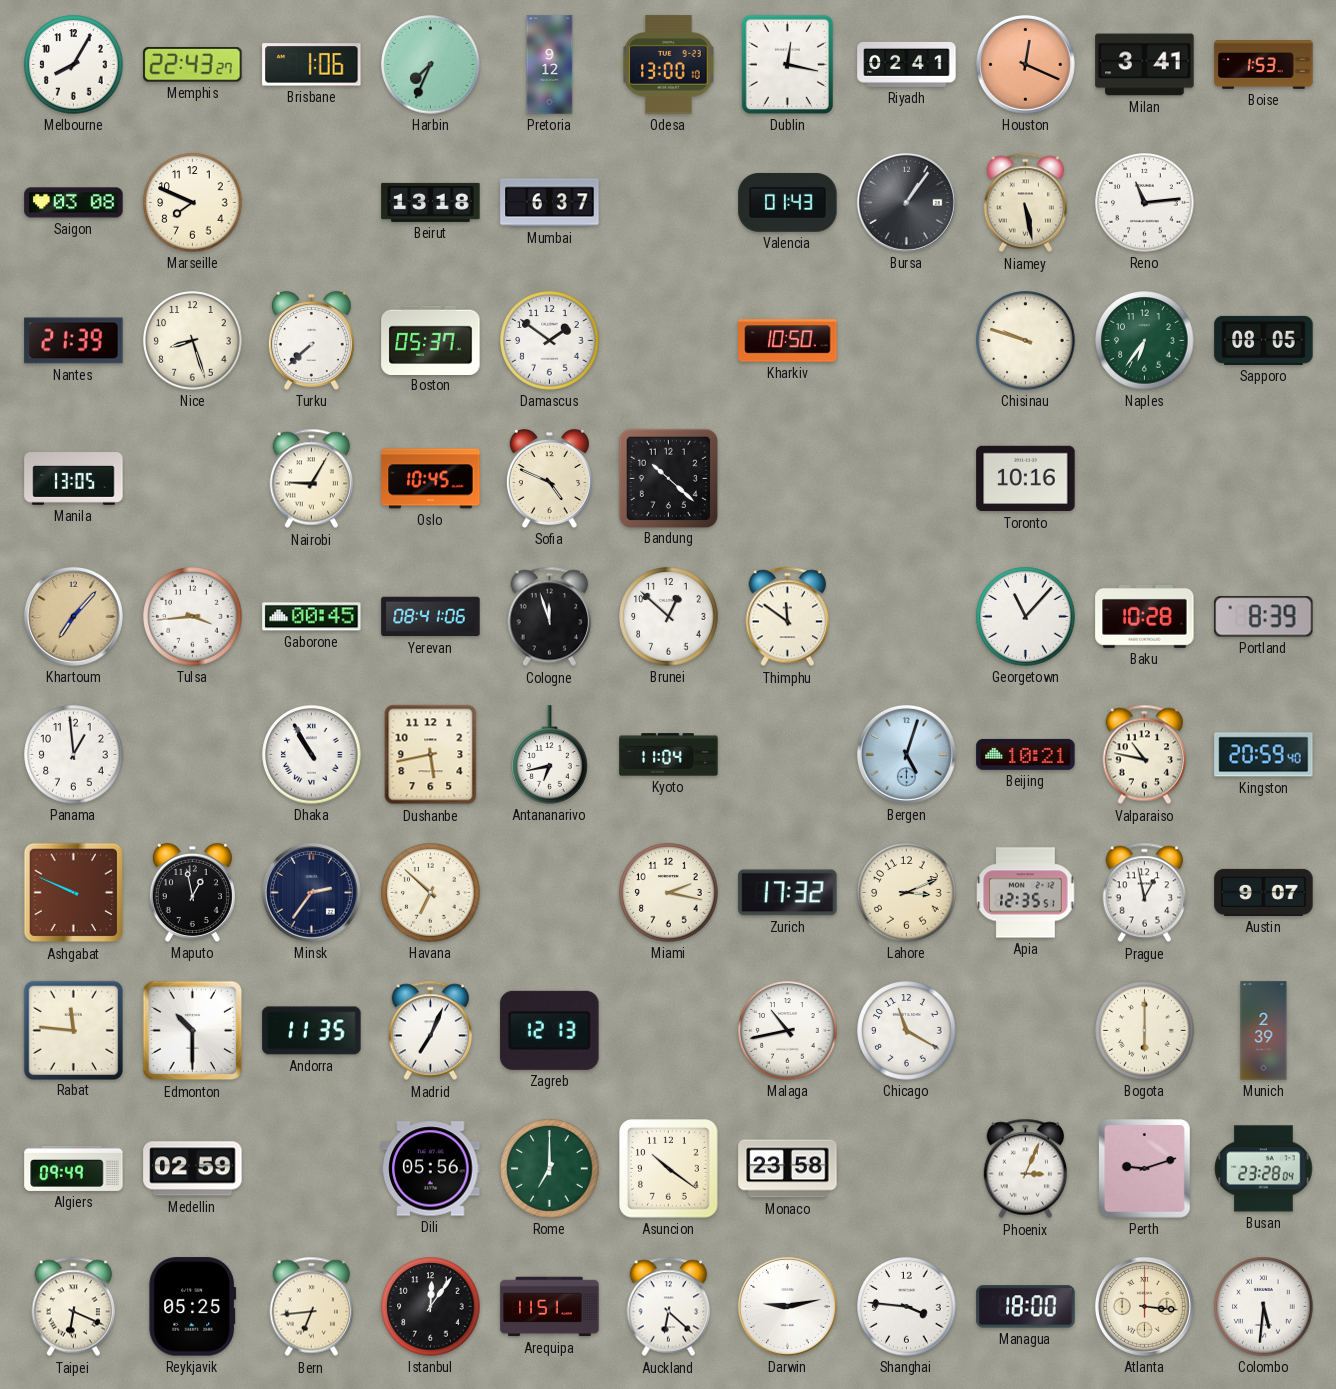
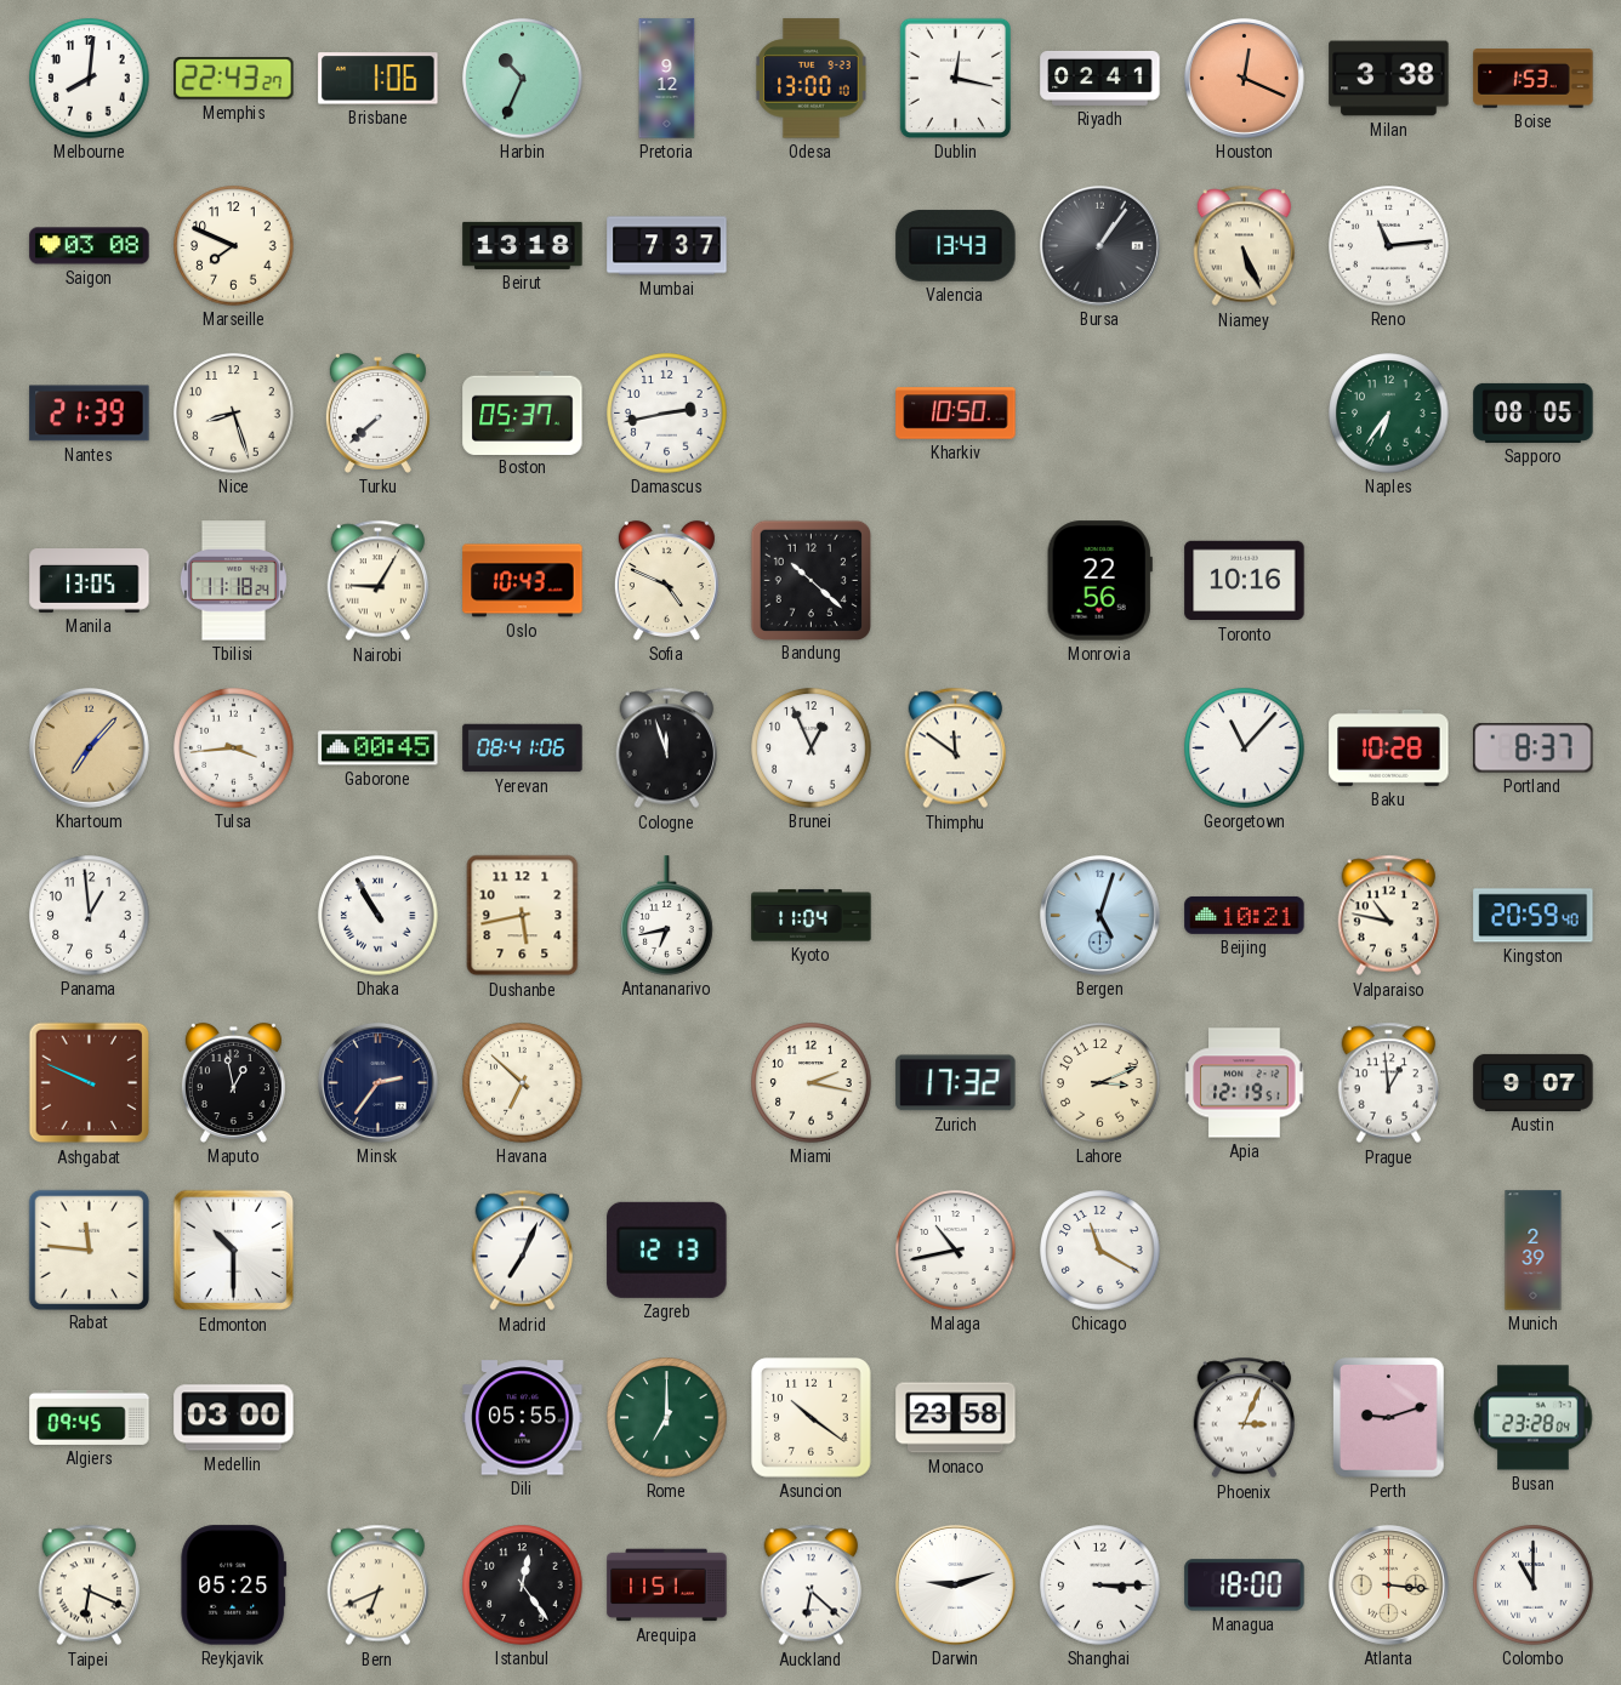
Melbourne: 8:05 -> 8:01 (90, 79)
Harbin: 7:34 -> 10:34 (523, 79)
Milan: 3:41 -> 3:38 (1389, 79)
Mumbai: 6:37 -> 7:37 (667, 246)
Valencia: 01:43 -> 13:43 (956, 245)
Niamey: 5:28 -> 5:26 (1245, 246)
Damascus: 1:51 -> 2:43 (667, 414)
Chisinau: 9:48 -> none (1026, 341)
Tbilisi: none -> 11:18 (233, 581)
Oslo: 10:45 -> 10:43 (523, 581)
Monrovia: none -> 22:56 (1099, 581)
Brunei: 12:52 -> 12:56 (812, 748)
Portland: 8:39 -> 8:37 (1534, 748)
Apia: 12:35 -> 12:19 (1245, 1083)
Prague: 12:58 -> 12:59 (1389, 1083)
Andorra: 11:35 -> none (312, 1031)
Bogota: 6:00 -> none (1145, 1031)
Algiers: 09:49 -> 09:45 (90, 1417)
Medellin: 02:59 -> 03:00 (234, 1418)
Dili: 05:56 -> 05:55 (523, 1418)
Bern: 6:44 -> 6:41 (379, 1586)
Istanbul: 12:06 -> 12:24 (523, 1586)
Darwin: 9:13 -> 9:12 (955, 1584)
Shanghai: 3:46 -> 3:15 (1100, 1586)
Colombo: 5:31 -> 11:00 (1534, 1586)
